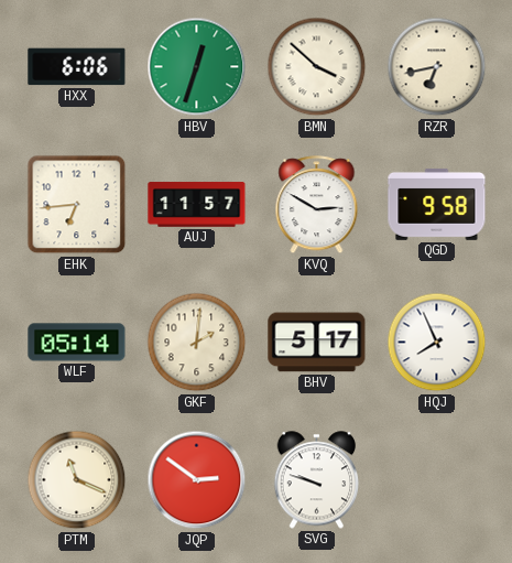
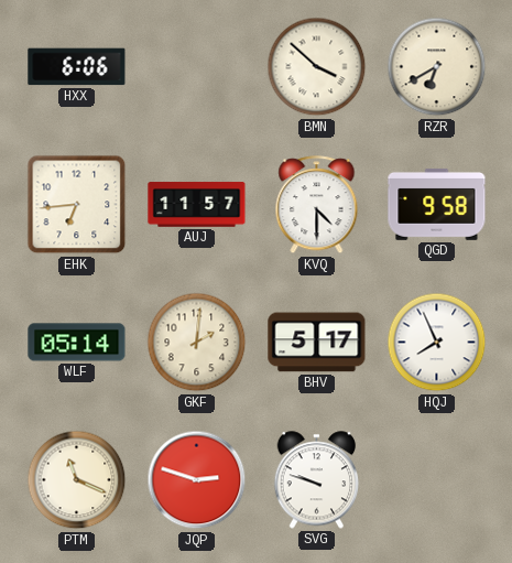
HBV: 12:33 -> none (197, 67)
RZR: 6:43 -> 6:40 (437, 67)
KVQ: 2:50 -> 4:30 (317, 205)
JQP: 2:51 -> 2:48 (197, 480)
